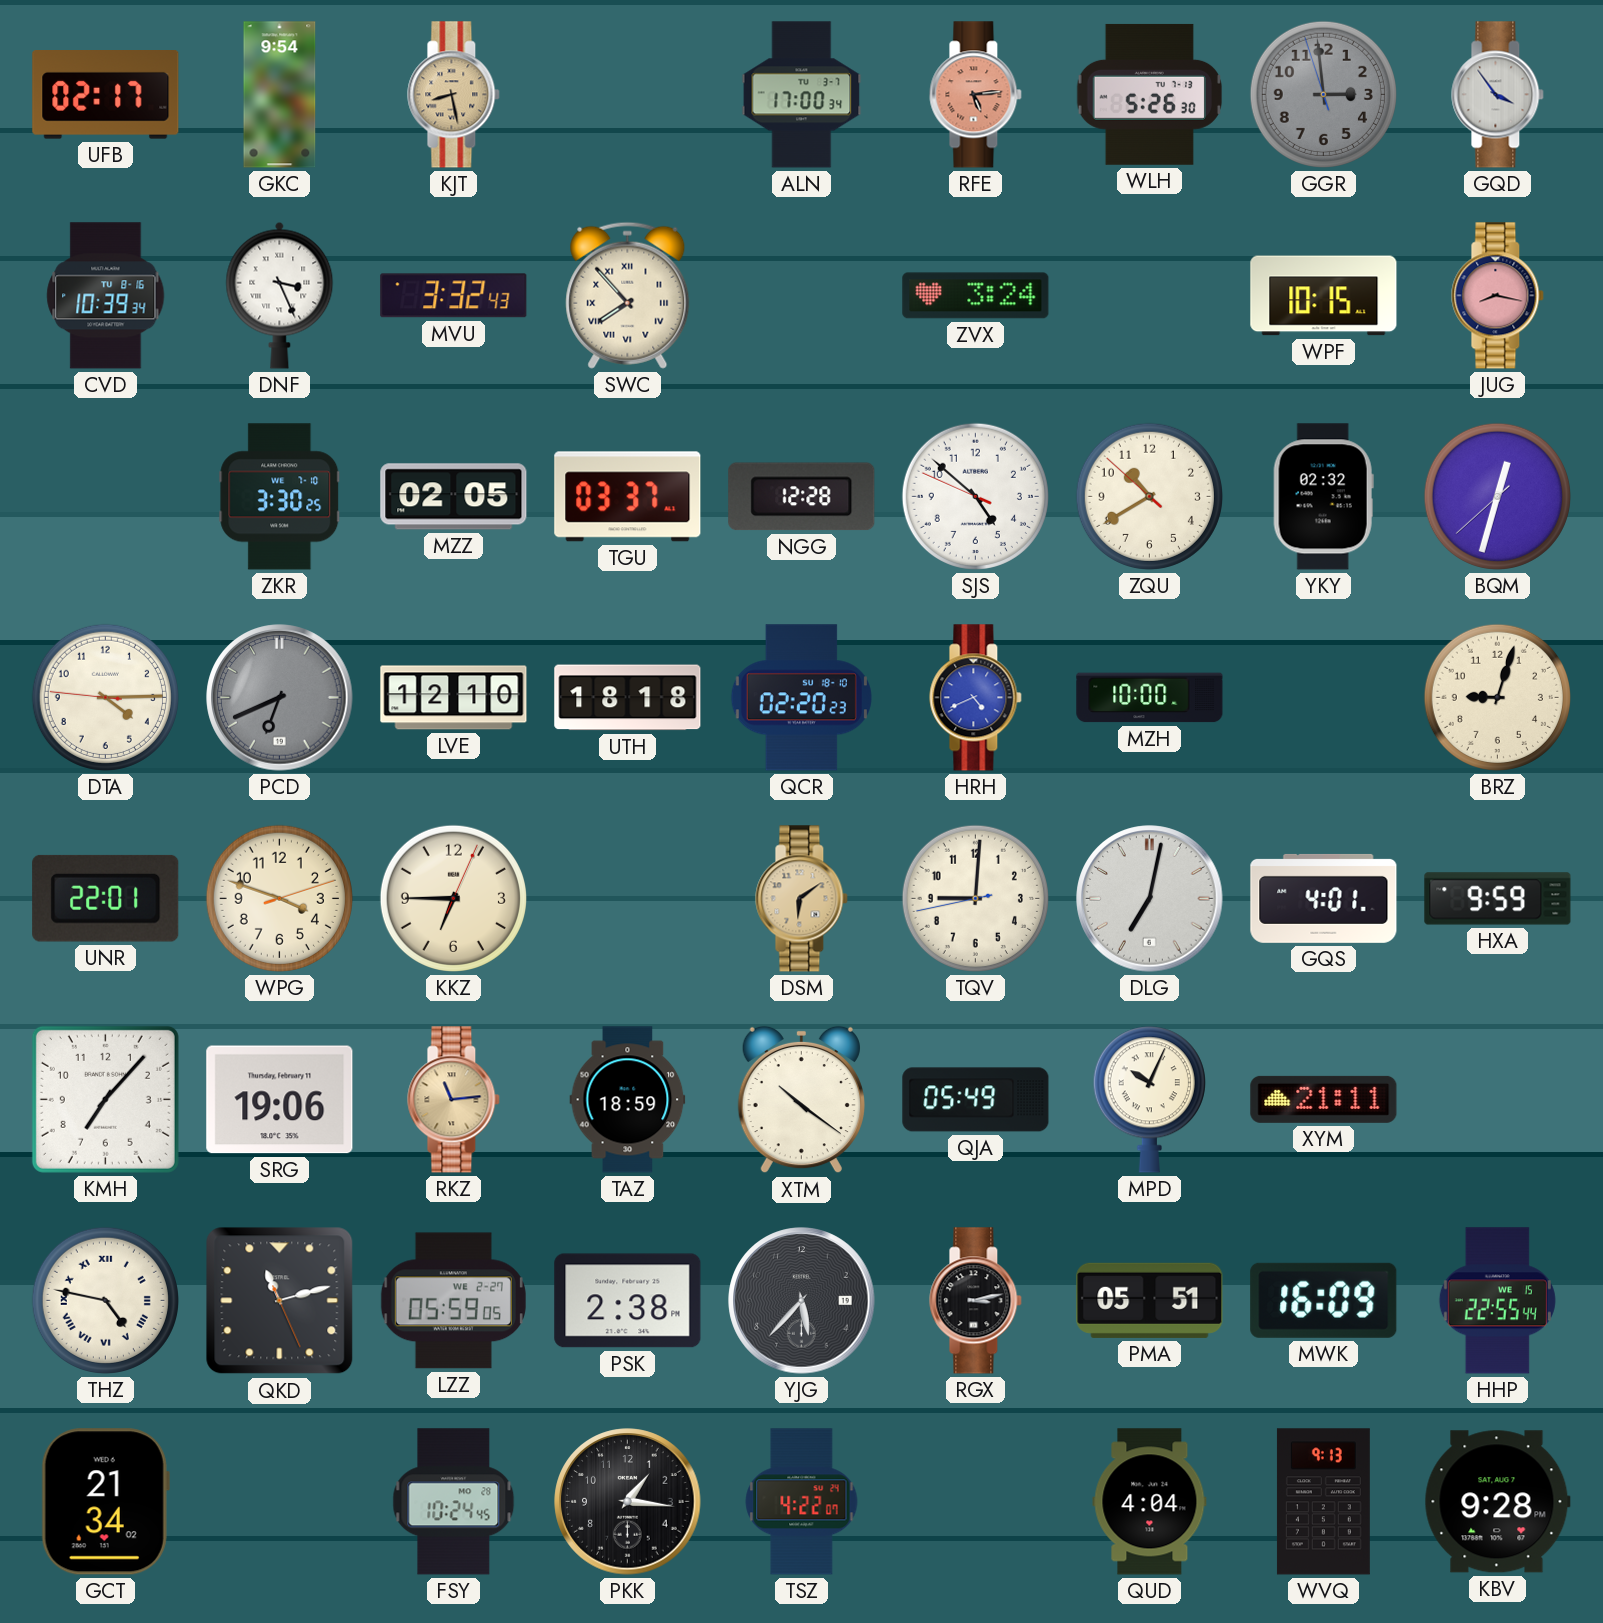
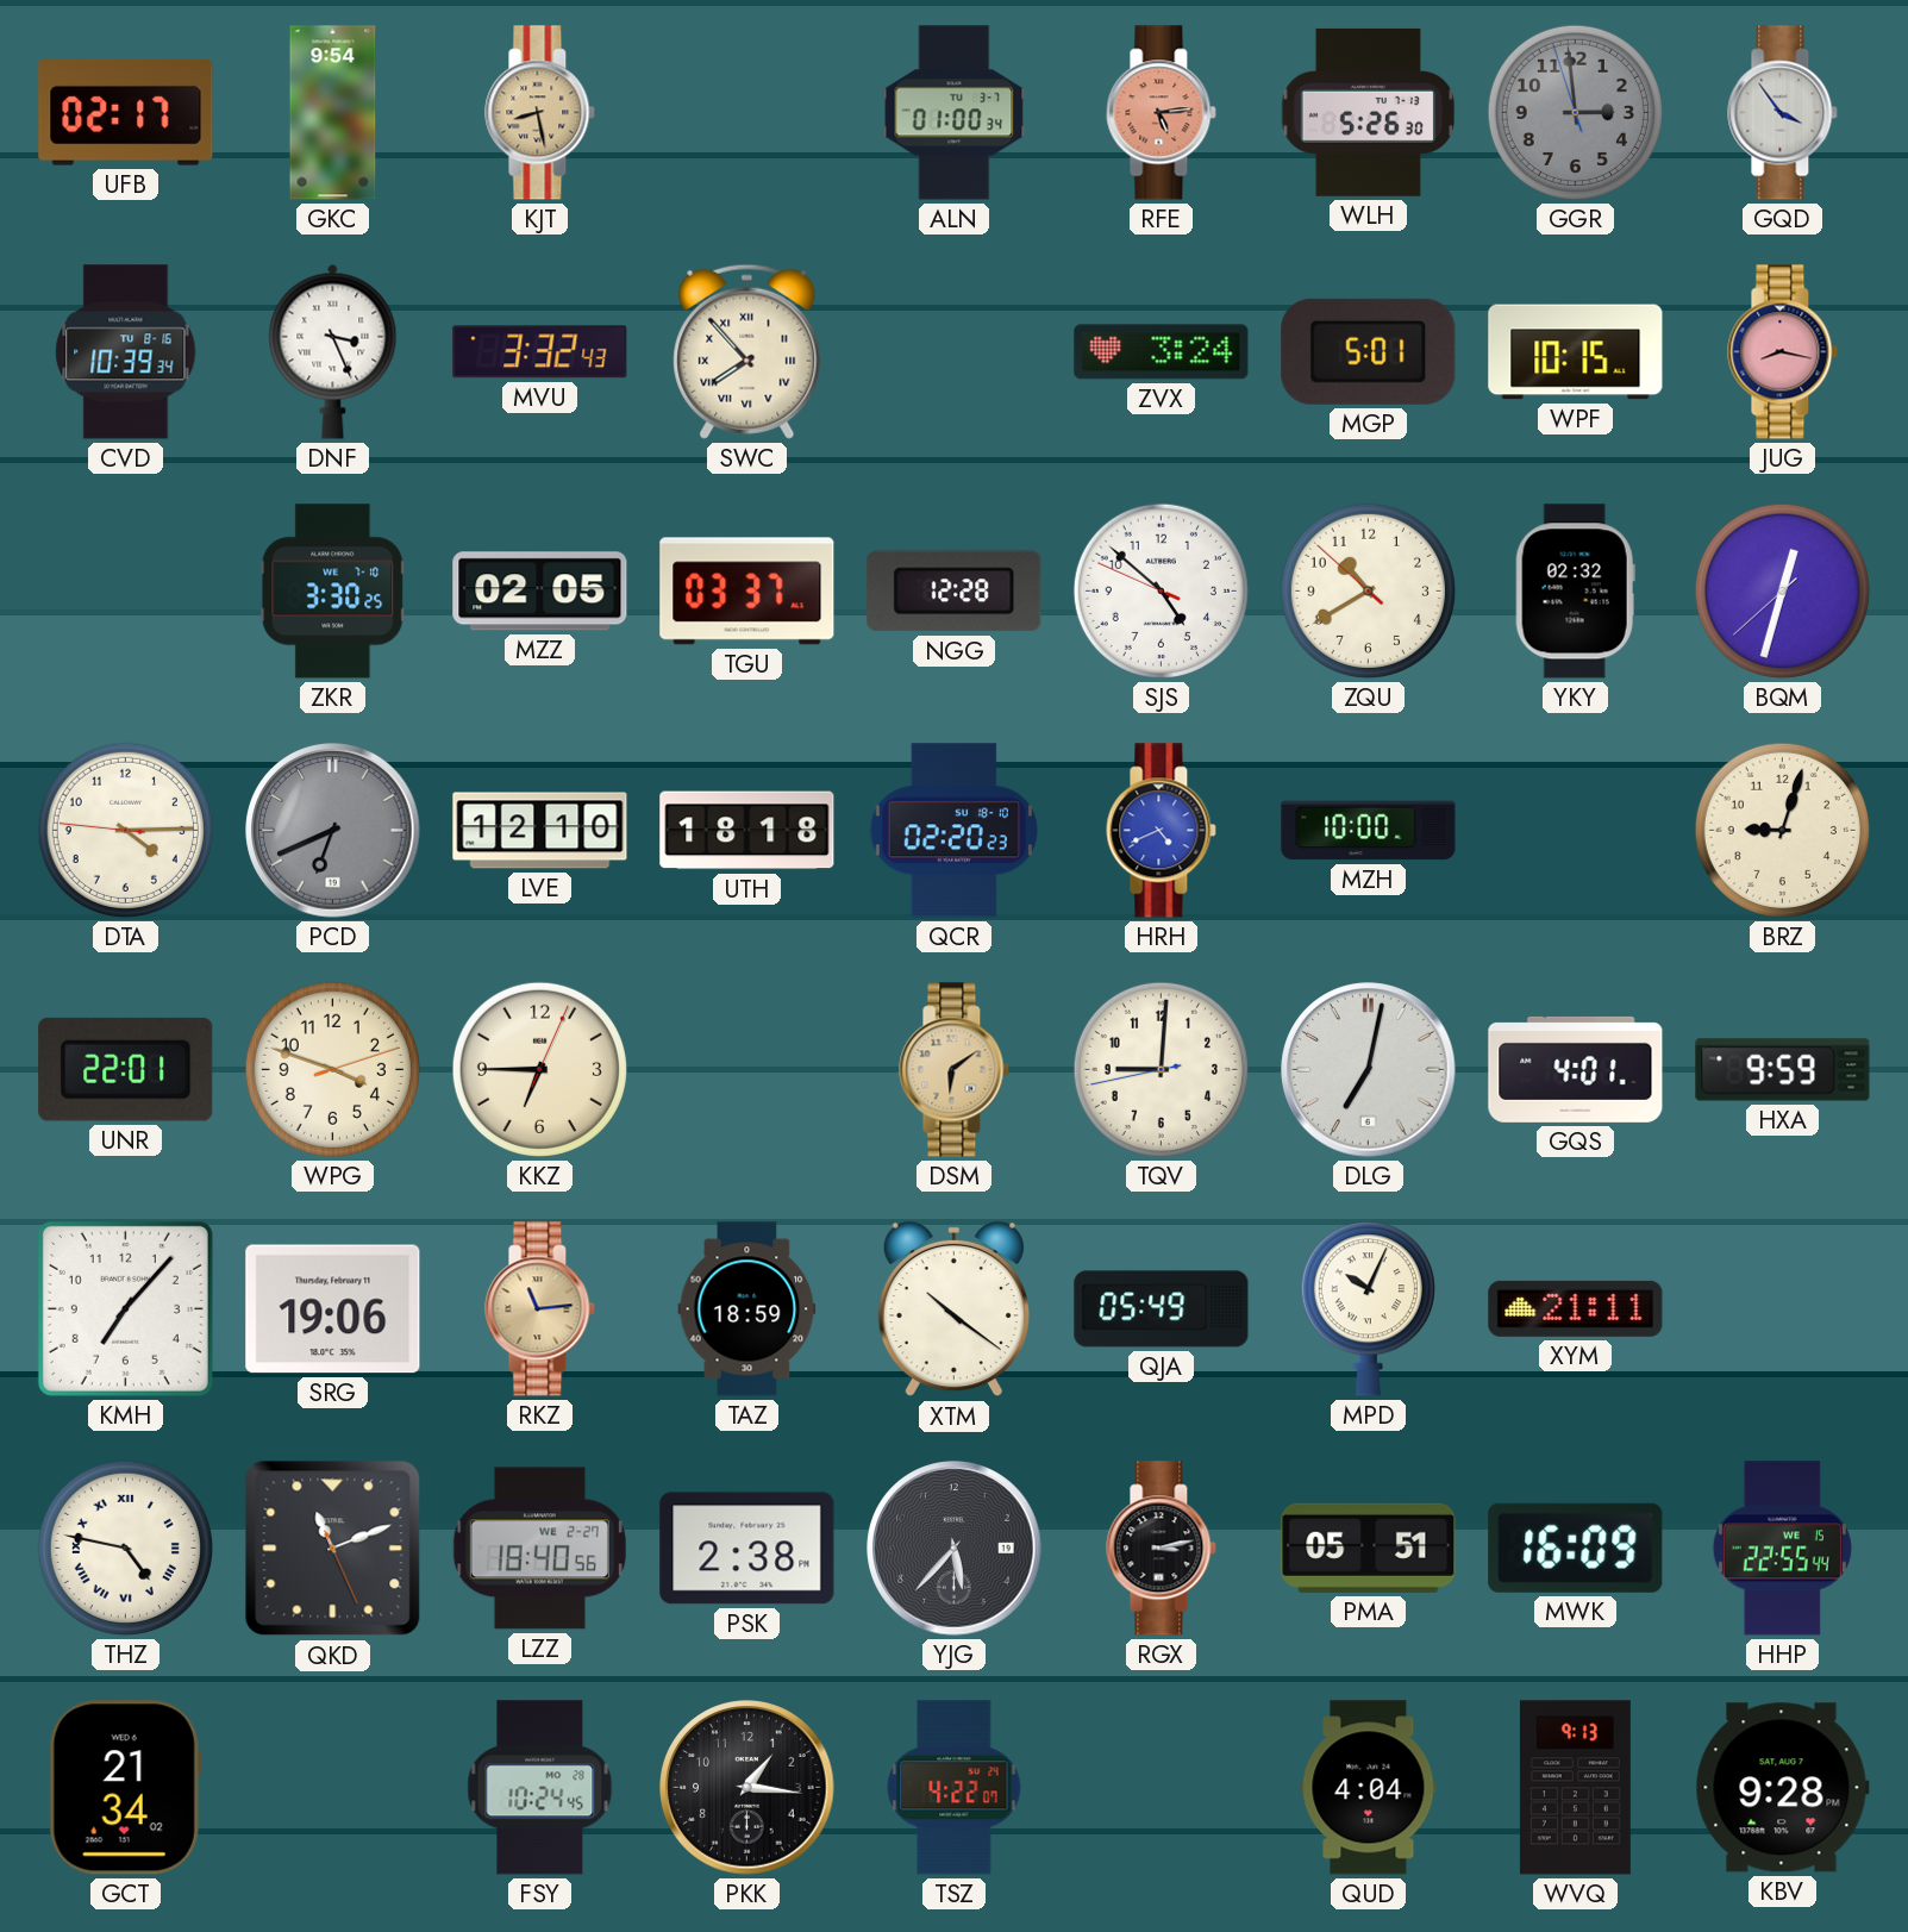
ALN: 17:00 -> 01:00 (955, 113)
MGP: none -> 5:01 (1369, 351)
QKD: 11:12 -> 11:11 (333, 1549)
LZZ: 05:59 -> 18:40 (539, 1549)
